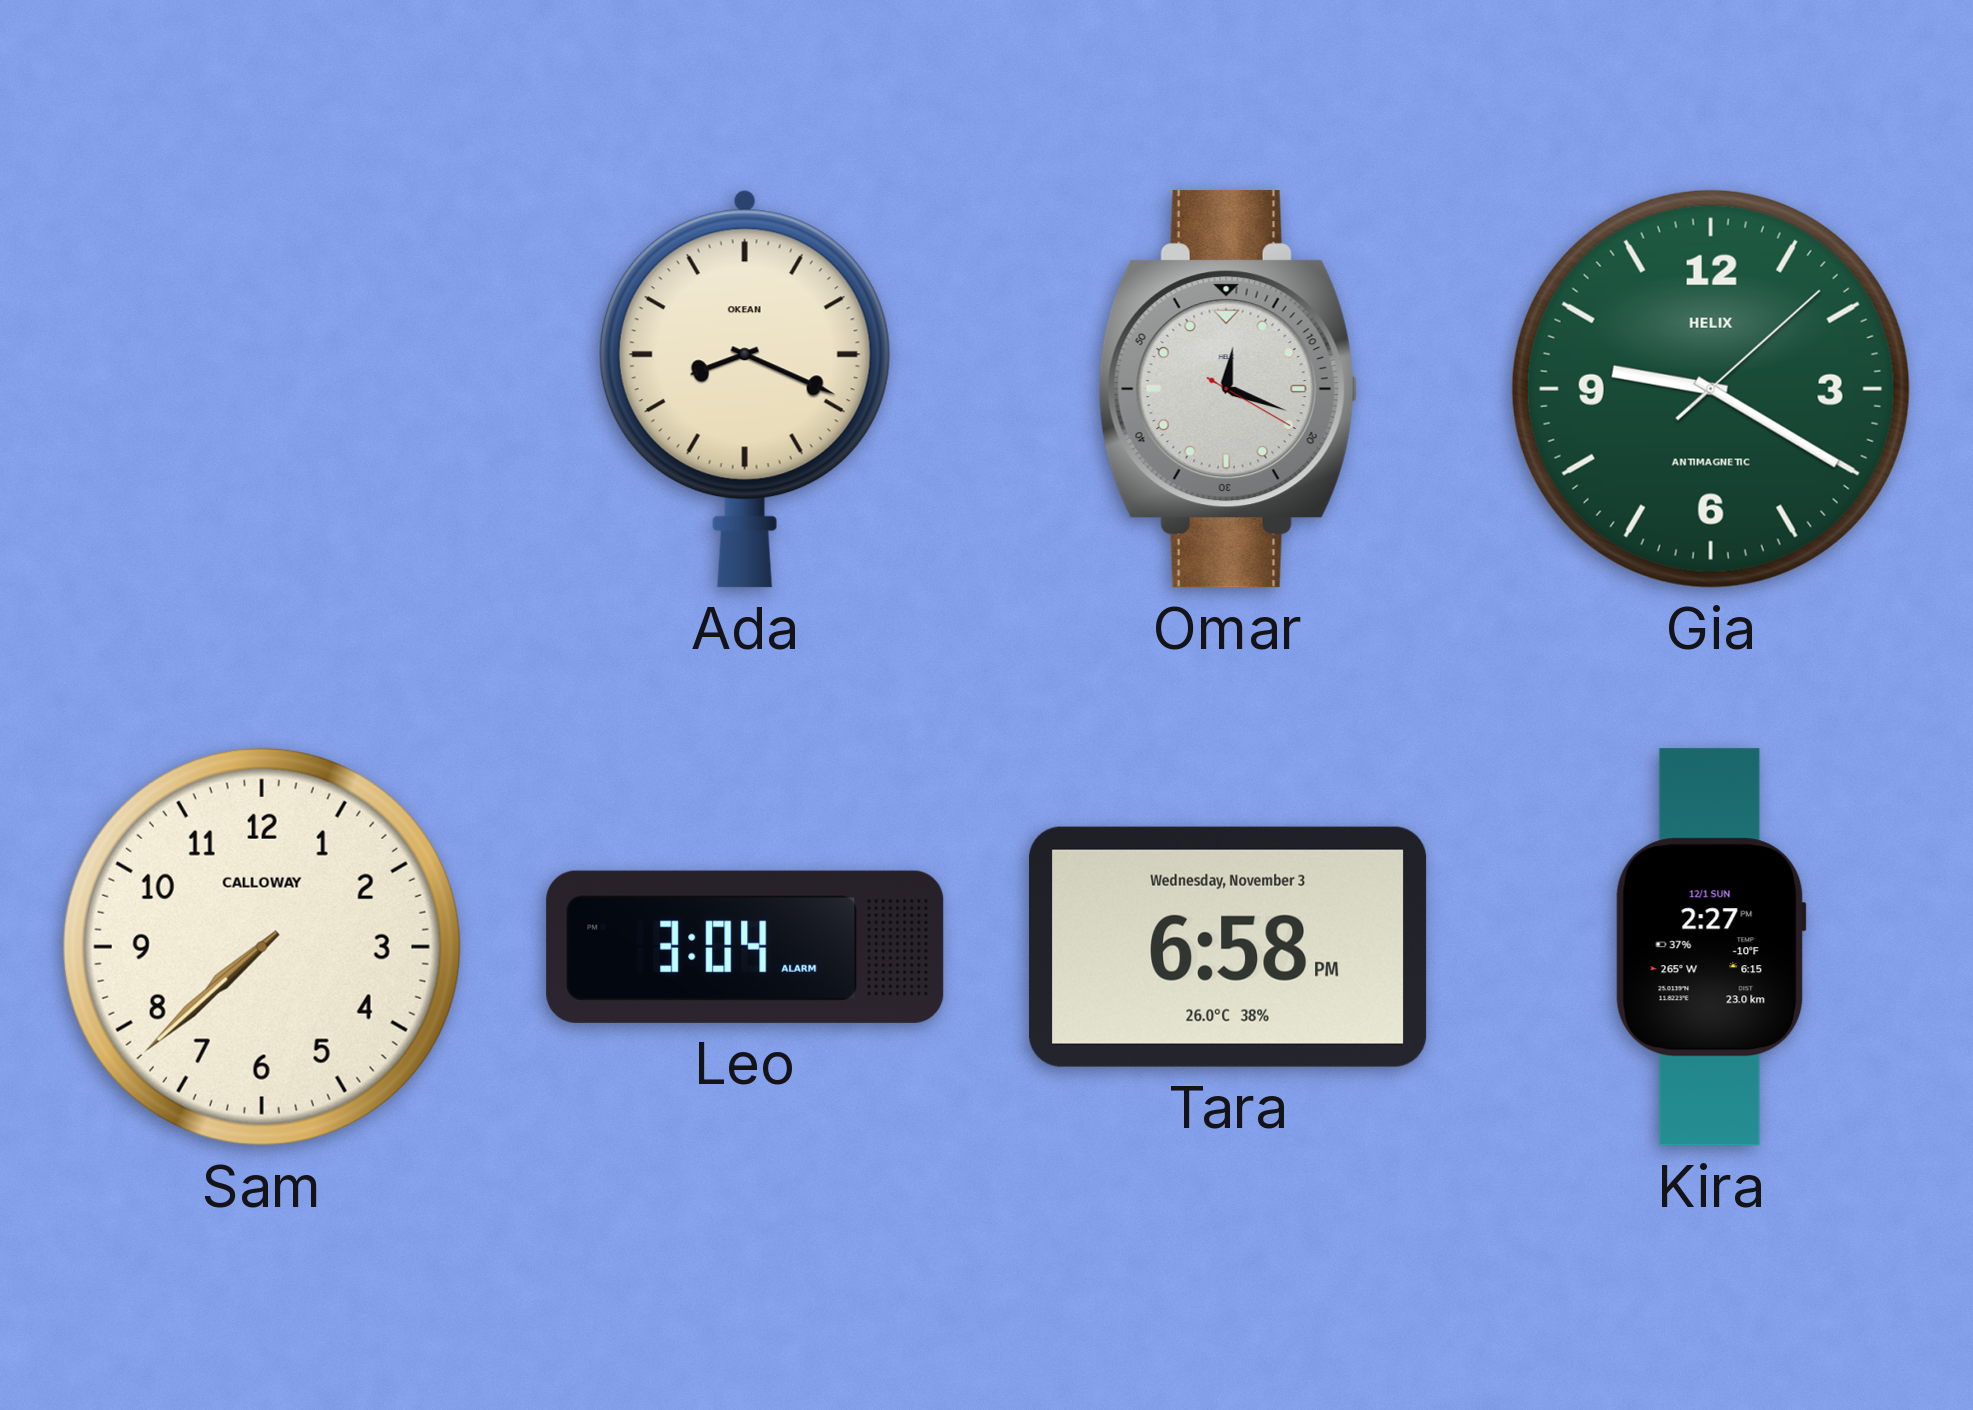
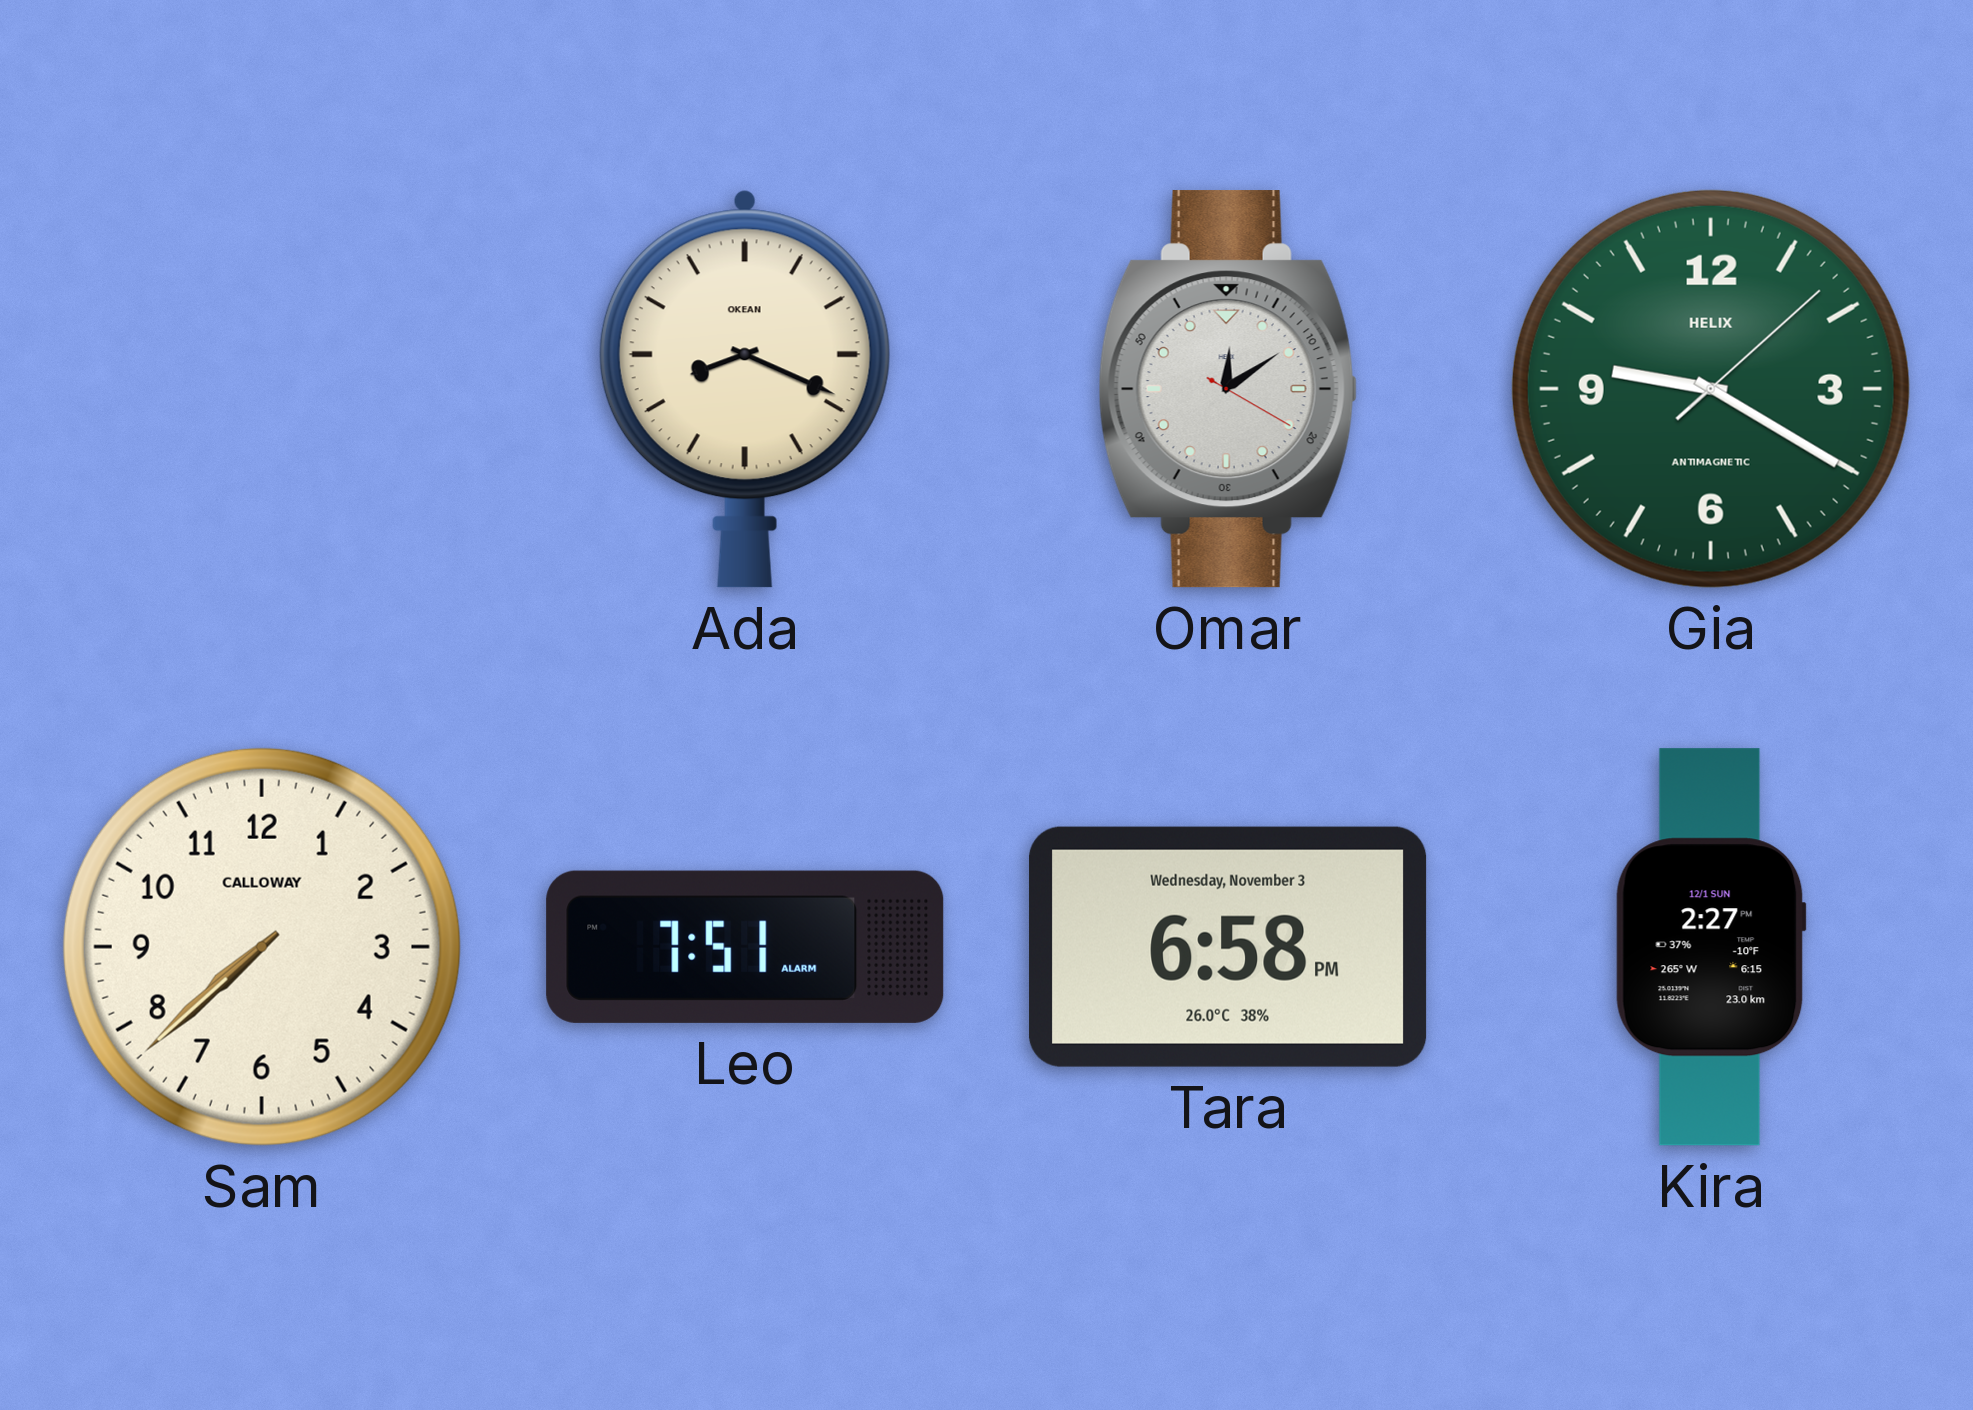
Omar: 12:18 -> 12:09 (1228, 389)
Leo: 3:04 -> 7:51 (745, 947)
